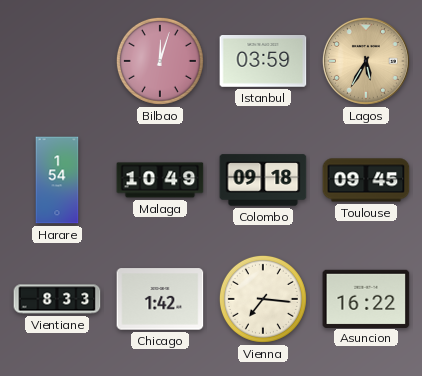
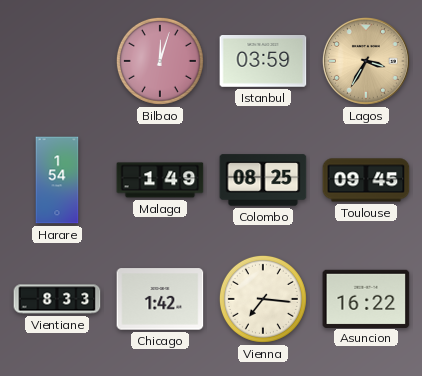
Lagos: 5:35 -> 3:35 (366, 61)
Malaga: 10:49 -> 1:49 (160, 180)
Colombo: 09:18 -> 08:25 (263, 180)
